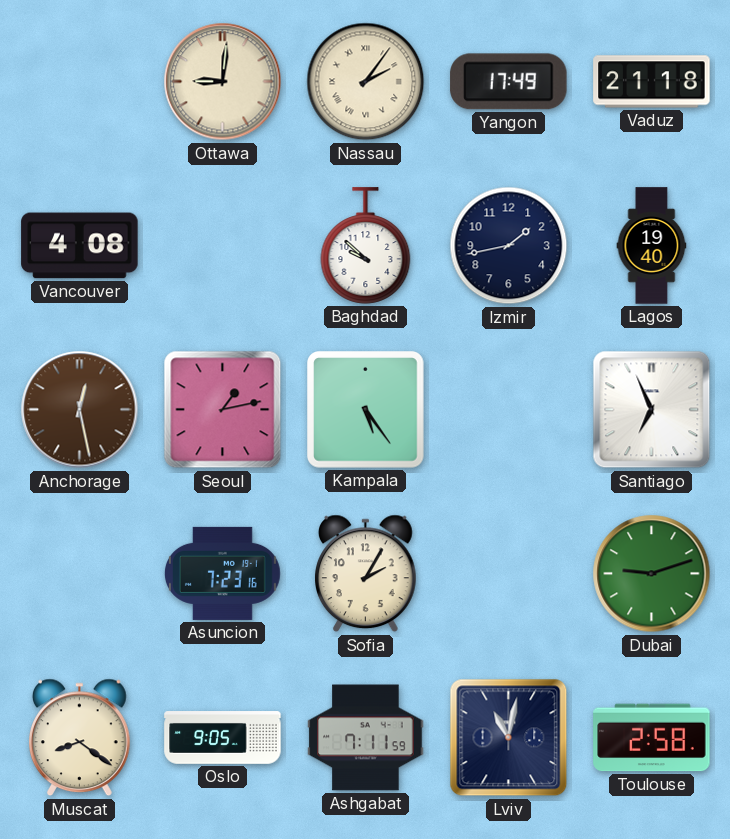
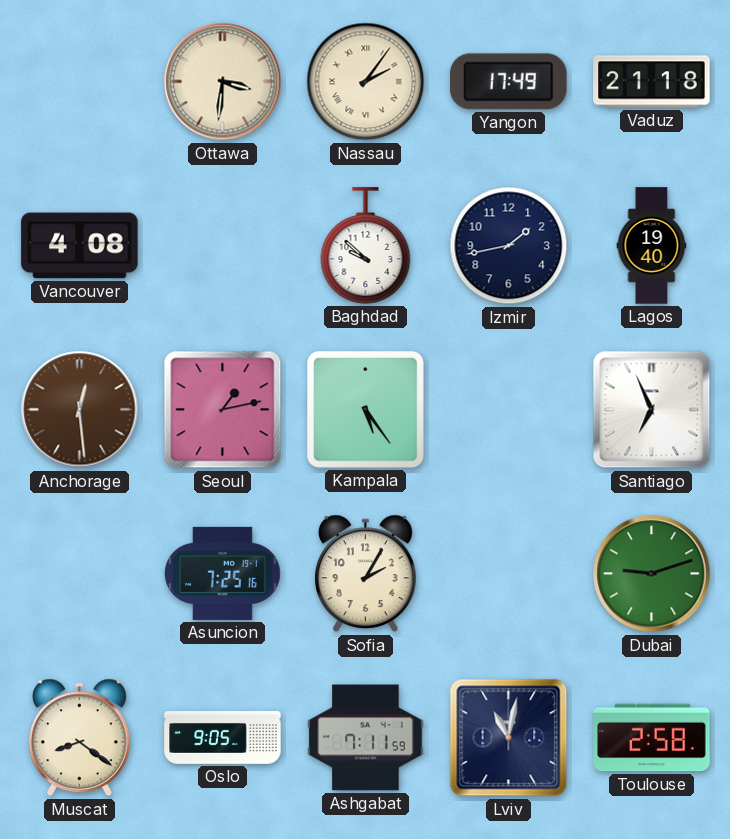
Ottawa: 9:01 -> 3:31 (223, 82)
Anchorage: 12:28 -> 12:29 (80, 410)
Asuncion: 7:23 -> 7:25 (223, 573)
